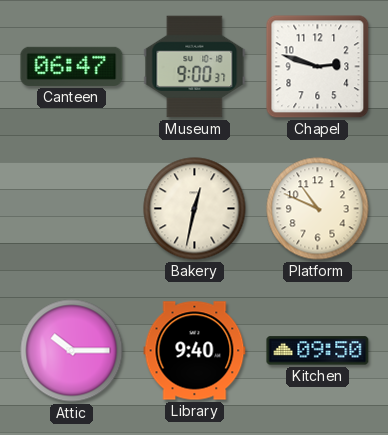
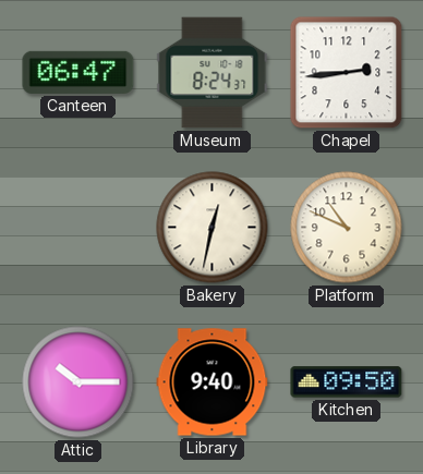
Museum: 9:00 -> 8:24 (213, 73)
Chapel: 2:48 -> 2:44 (347, 73)
